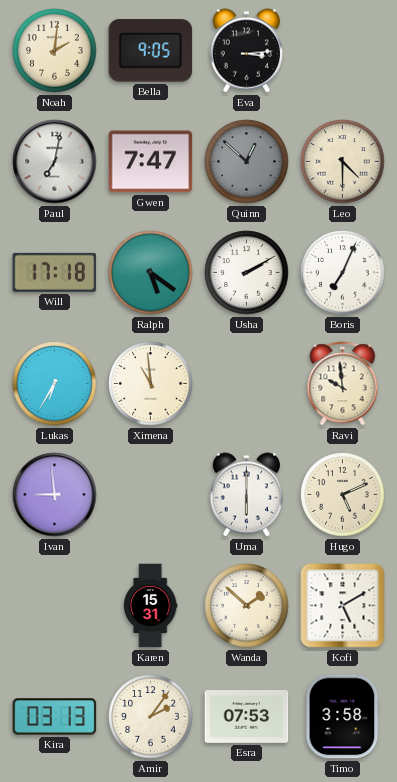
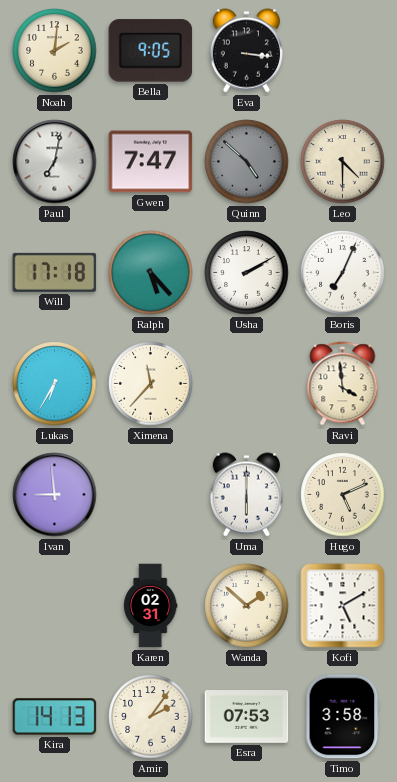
Eva: 3:14 -> 3:16 (246, 51)
Quinn: 12:52 -> 4:52 (247, 162)
Ralph: 5:21 -> 5:23 (151, 273)
Ximena: 10:59 -> 11:37 (151, 384)
Ravi: 9:59 -> 3:59 (343, 384)
Karen: 15:31 -> 02:31 (151, 606)
Kira: 03:13 -> 14:13 (55, 717)
